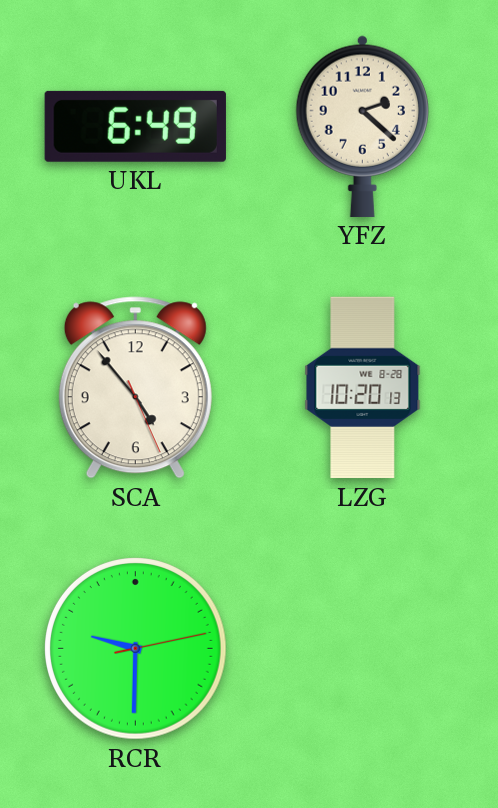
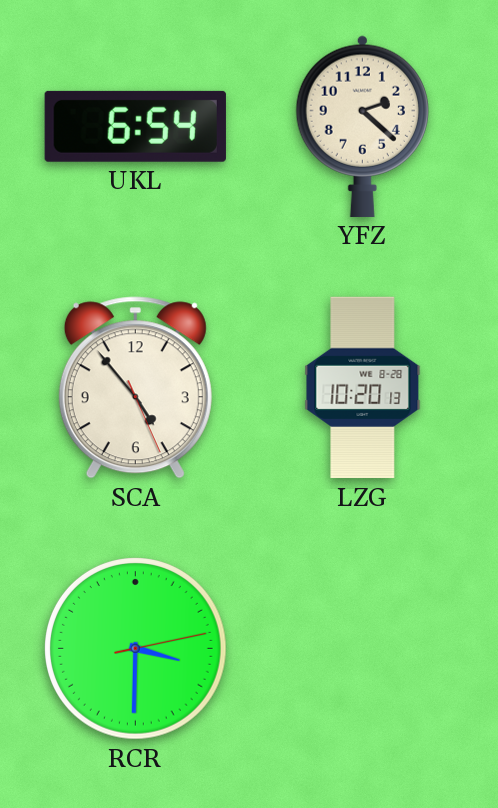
UKL: 6:49 -> 6:54 (135, 126)
RCR: 9:30 -> 3:30 (136, 649)
